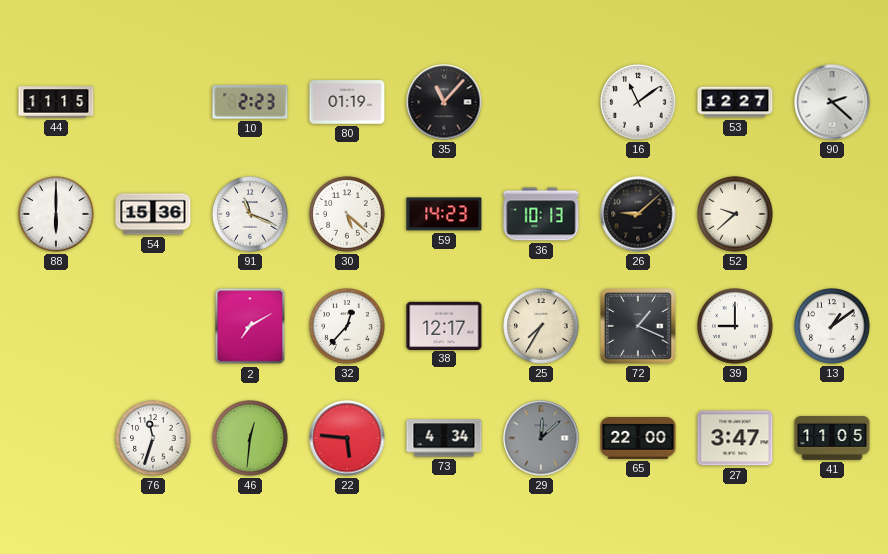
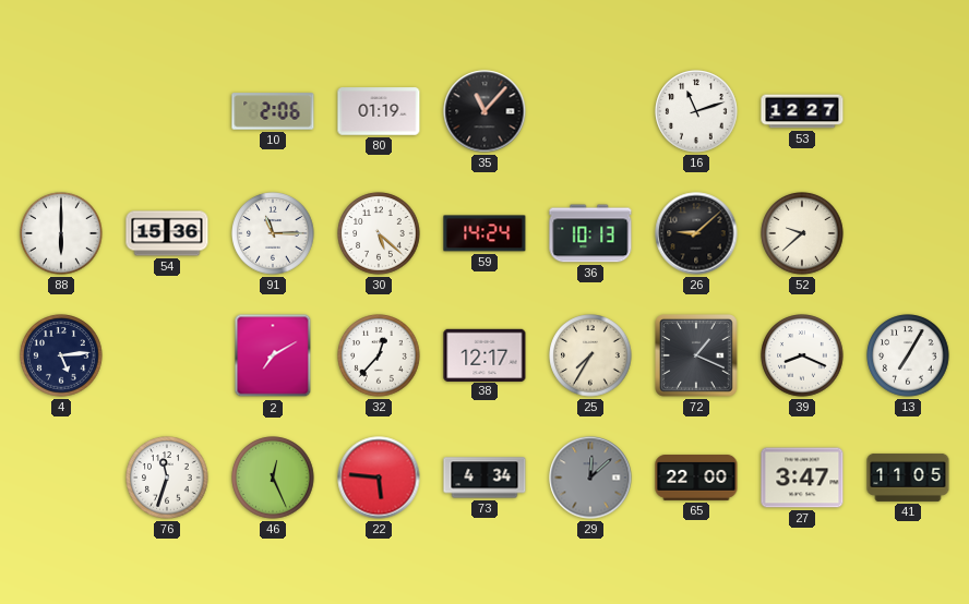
44: 11:15 -> none (56, 102)
10: 2:23 -> 2:06 (273, 111)
16: 11:09 -> 11:12 (696, 111)
90: 2:22 -> none (832, 102)
91: 11:19 -> 11:15 (273, 233)
59: 14:23 -> 14:24 (484, 233)
4: none -> 5:14 (61, 355)
39: 9:00 -> 8:19 (802, 355)
13: 1:09 -> 7:05 (908, 355)
46: 12:31 -> 12:26 (273, 478)
